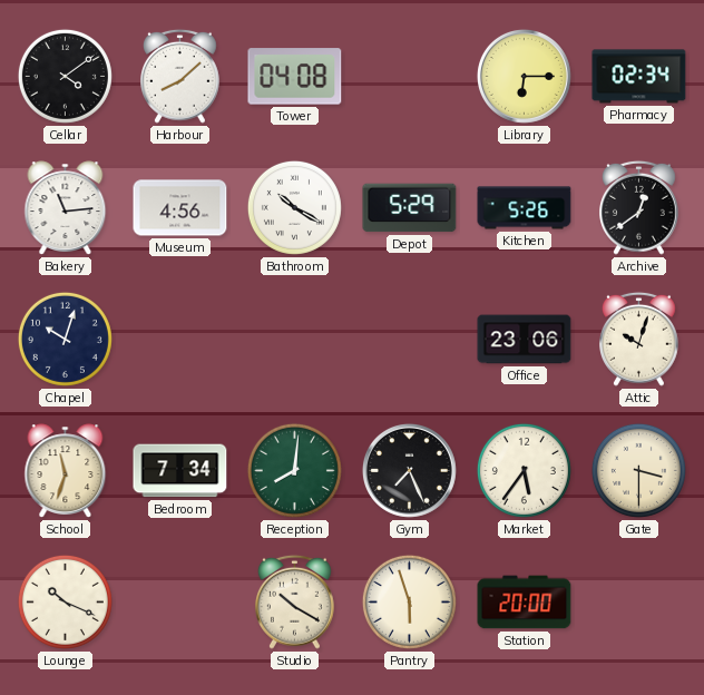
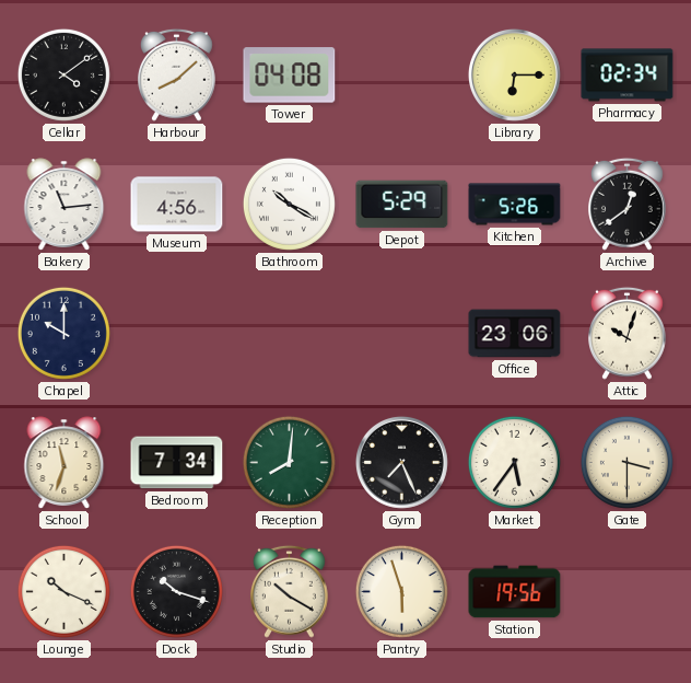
Chapel: 10:03 -> 10:00 (63, 333)
Dock: none -> 10:18 (176, 591)
Station: 20:00 -> 19:56 (515, 592)
